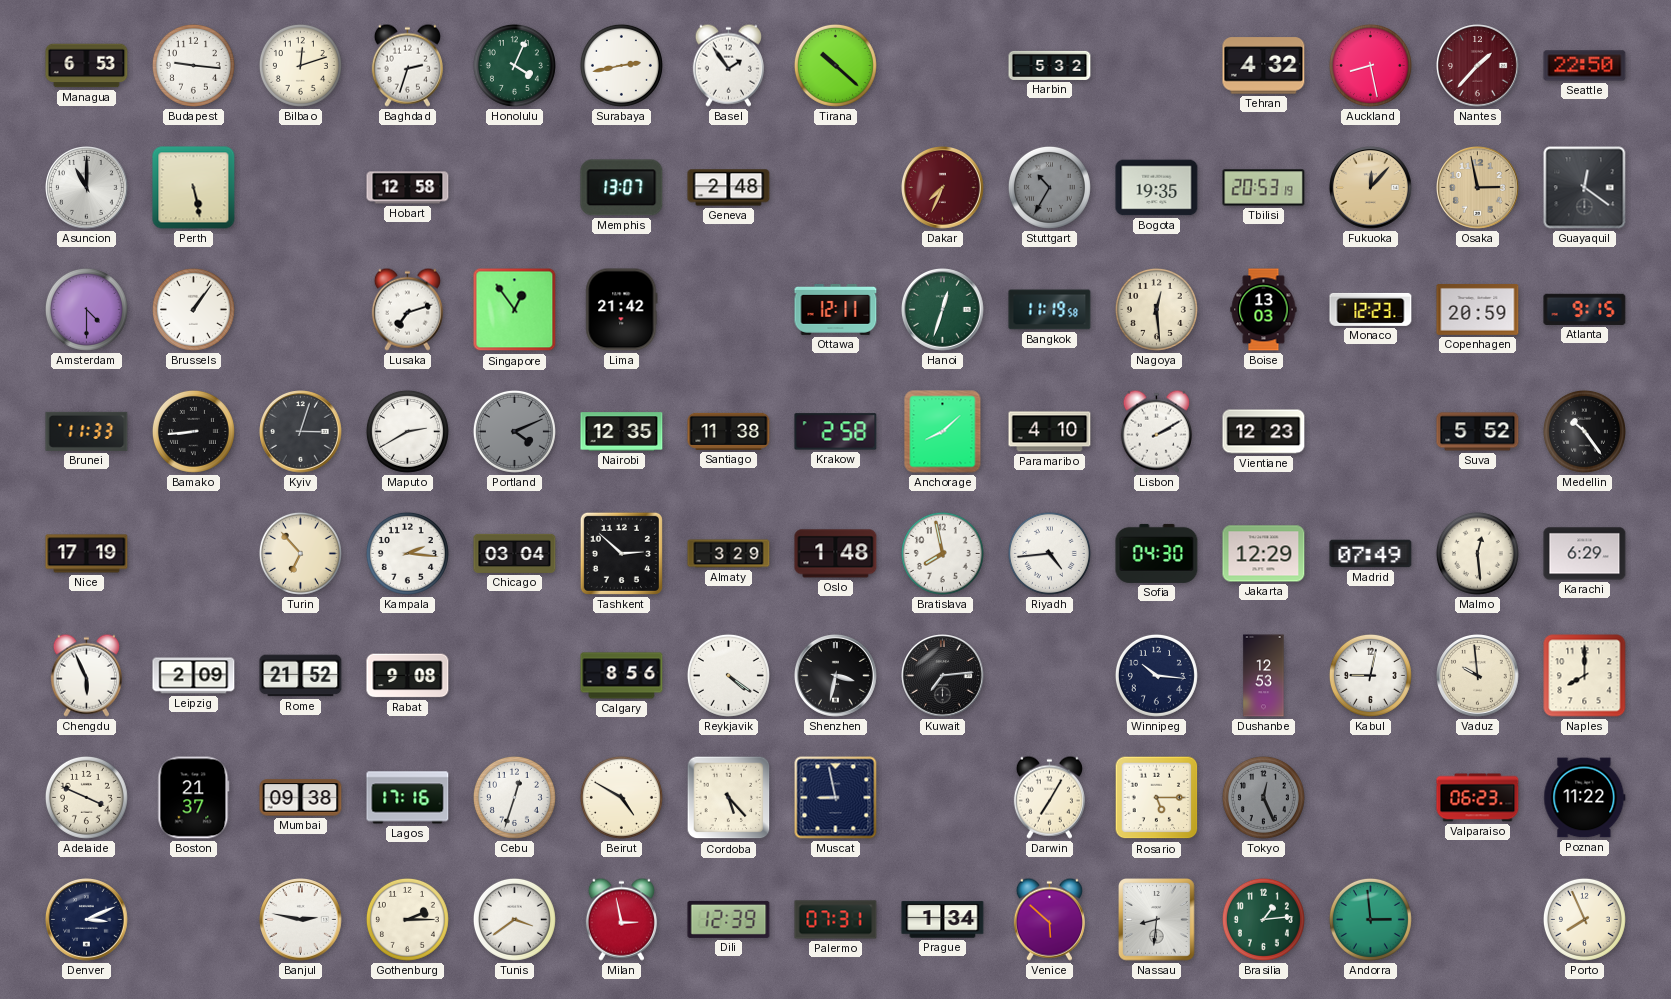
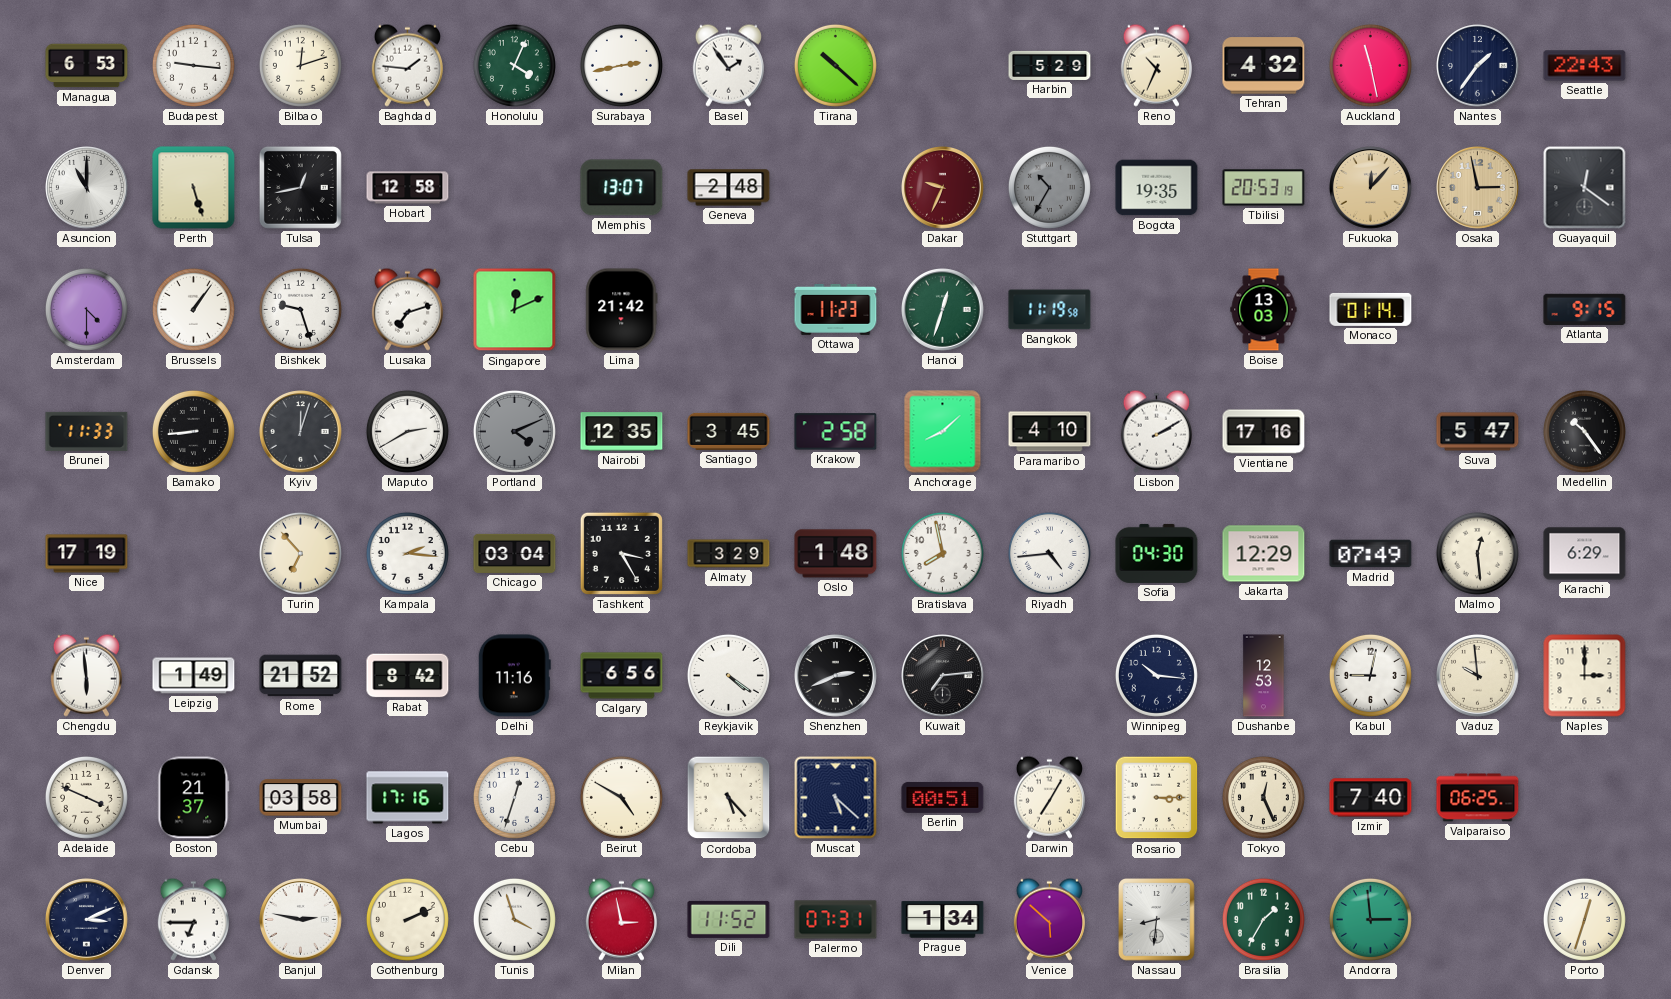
Baghdad: 2:33 -> 1:46 (407, 65)
Harbin: 5:32 -> 5:29 (1050, 65)
Reno: none -> 10:34 (1156, 65)
Auckland: 8:28 -> 11:28 (1370, 65)
Nantes: 1:37 -> 1:36 (1478, 66)
Nantes dial: burgundy -> navy (1478, 66)
Seattle: 22:50 -> 22:43 (1585, 66)
Perth: 5:28 -> 5:27 (194, 188)
Tulsa: none -> 12:43 (300, 187)
Dakar: 7:34 -> 9:34 (943, 188)
Bishkek: none -> 9:27 (300, 309)
Singapore: 12:54 -> 12:11 (515, 310)
Ottawa: 12:11 -> 11:23 (836, 309)
Nagoya: 12:29 -> none (1156, 309)
Monaco: 12:23 -> 01:14 (1371, 309)
Copenhagen: 20:59 -> none (1478, 310)
Kyiv: 3:03 -> 12:03 (301, 432)
Santiago: 11:38 -> 3:45 (729, 431)
Vientiane: 12:23 -> 17:16 (1264, 432)
Suva: 5:52 -> 5:47 (1478, 432)
Tashkent: 2:52 -> 3:25 (621, 553)
Chengdu: 5:56 -> 5:59 (86, 675)
Leipzig: 2:09 -> 1:49 (194, 676)
Rabat: 9:08 -> 8:42 (408, 676)
Delhi: none -> 11:16 (514, 676)
Calgary: 8:56 -> 6:56 (622, 676)
Shenzhen: 3:32 -> 2:41 (836, 676)
Naples: 8:00 -> 3:00 (1585, 676)
Mumbai: 09:38 -> 03:58 (301, 798)
Muscat: 8:58 -> 5:22 (836, 798)
Berlin: none -> 00:51 (943, 797)
Rosario: 5:15 -> 3:15 (1157, 798)
Tokyo dial: grey -> cream (1263, 797)
Izmir: none -> 7:40 (1371, 798)
Valparaiso: 06:23 -> 06:25 (1478, 798)
Poznan: 11:22 -> none (1585, 798)
Gdansk: none -> 6:45 (193, 919)
Gothenburg: 2:15 -> 2:11 (407, 919)
Tunis: 3:39 -> 3:57 (514, 919)
Dili: 12:39 -> 11:52 (729, 919)
Brasilia: 1:14 -> 1:35 (1263, 919)
Porto: 7:56 -> 12:33 (1584, 919)
